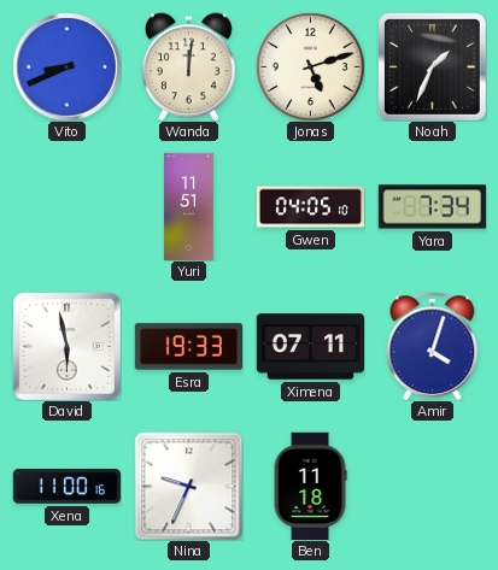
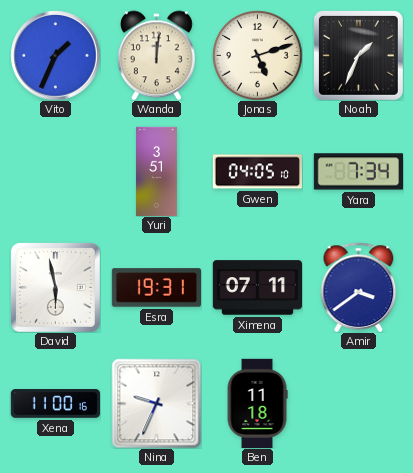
Vito: 8:41 -> 1:34 (55, 55)
Yuri: 11:51 -> 3:51 (156, 171)
Esra: 19:33 -> 19:31 (156, 288)
Amir: 4:03 -> 3:39 (359, 287)
